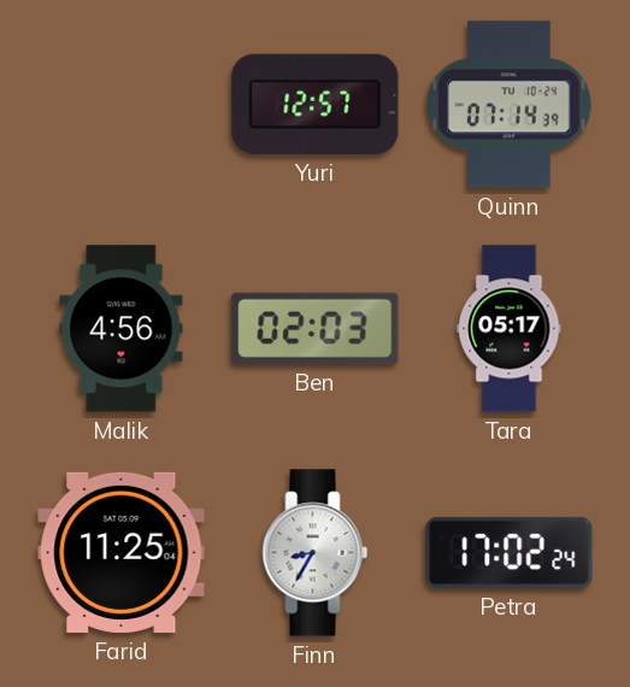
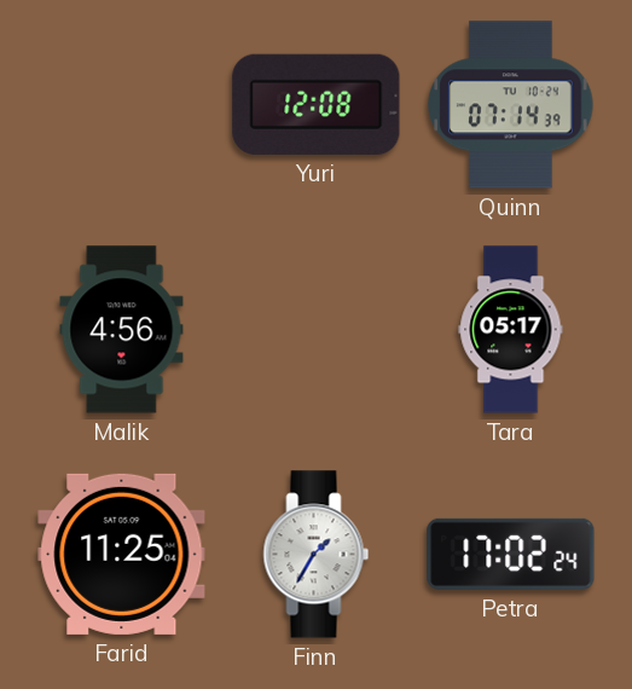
Yuri: 12:57 -> 12:08 (317, 104)
Ben: 02:03 -> none (316, 328)
Finn: 8:35 -> 1:35 (317, 555)
